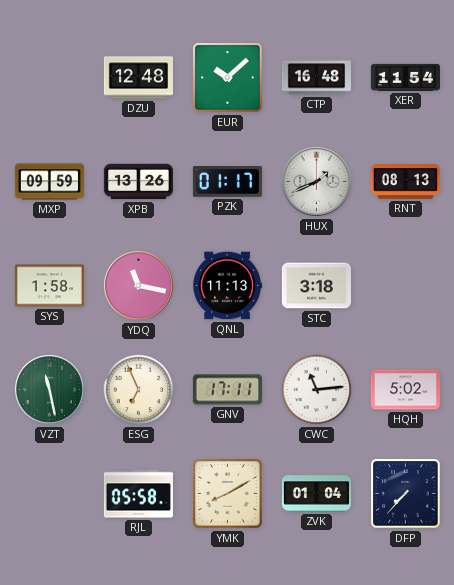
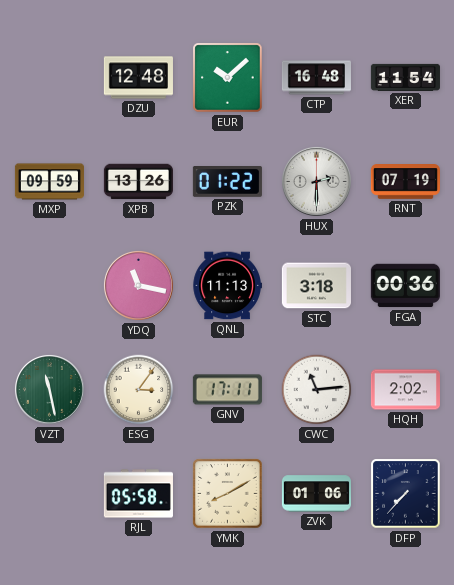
PZK: 01:17 -> 01:22 (227, 182)
HUX: 1:41 -> 2:30 (316, 181)
RNT: 08:13 -> 07:19 (405, 182)
SYS: 1:58 -> none (49, 286)
FGA: none -> 00:36 (405, 286)
ESG: 6:56 -> 3:06 (139, 390)
HQH: 5:02 -> 2:02 (405, 390)
ZVK: 01:04 -> 01:06 (316, 494)
